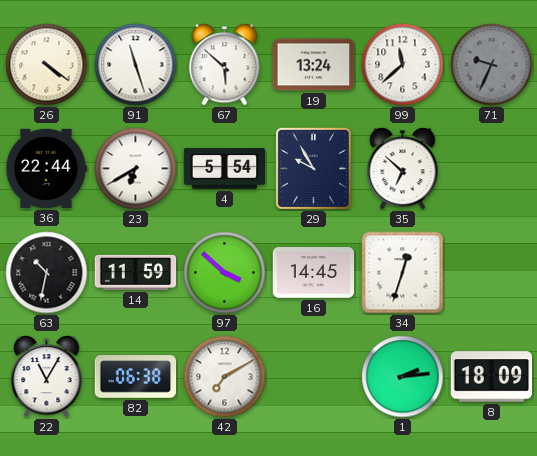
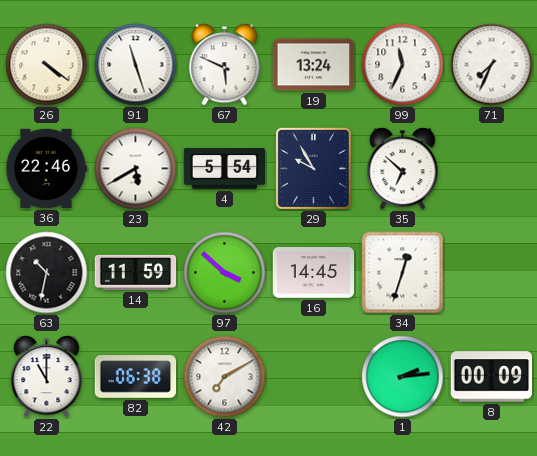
67: 5:52 -> 5:49 (225, 65)
99: 11:38 -> 11:34 (403, 65)
71: 9:34 -> 7:34 (492, 65)
71 dial: grey -> white (492, 65)
36: 22:44 -> 22:46 (46, 168)
23: 6:40 -> 5:40 (136, 169)
22: 11:05 -> 11:00 (47, 377)
8: 18:09 -> 00:09 (492, 377)
